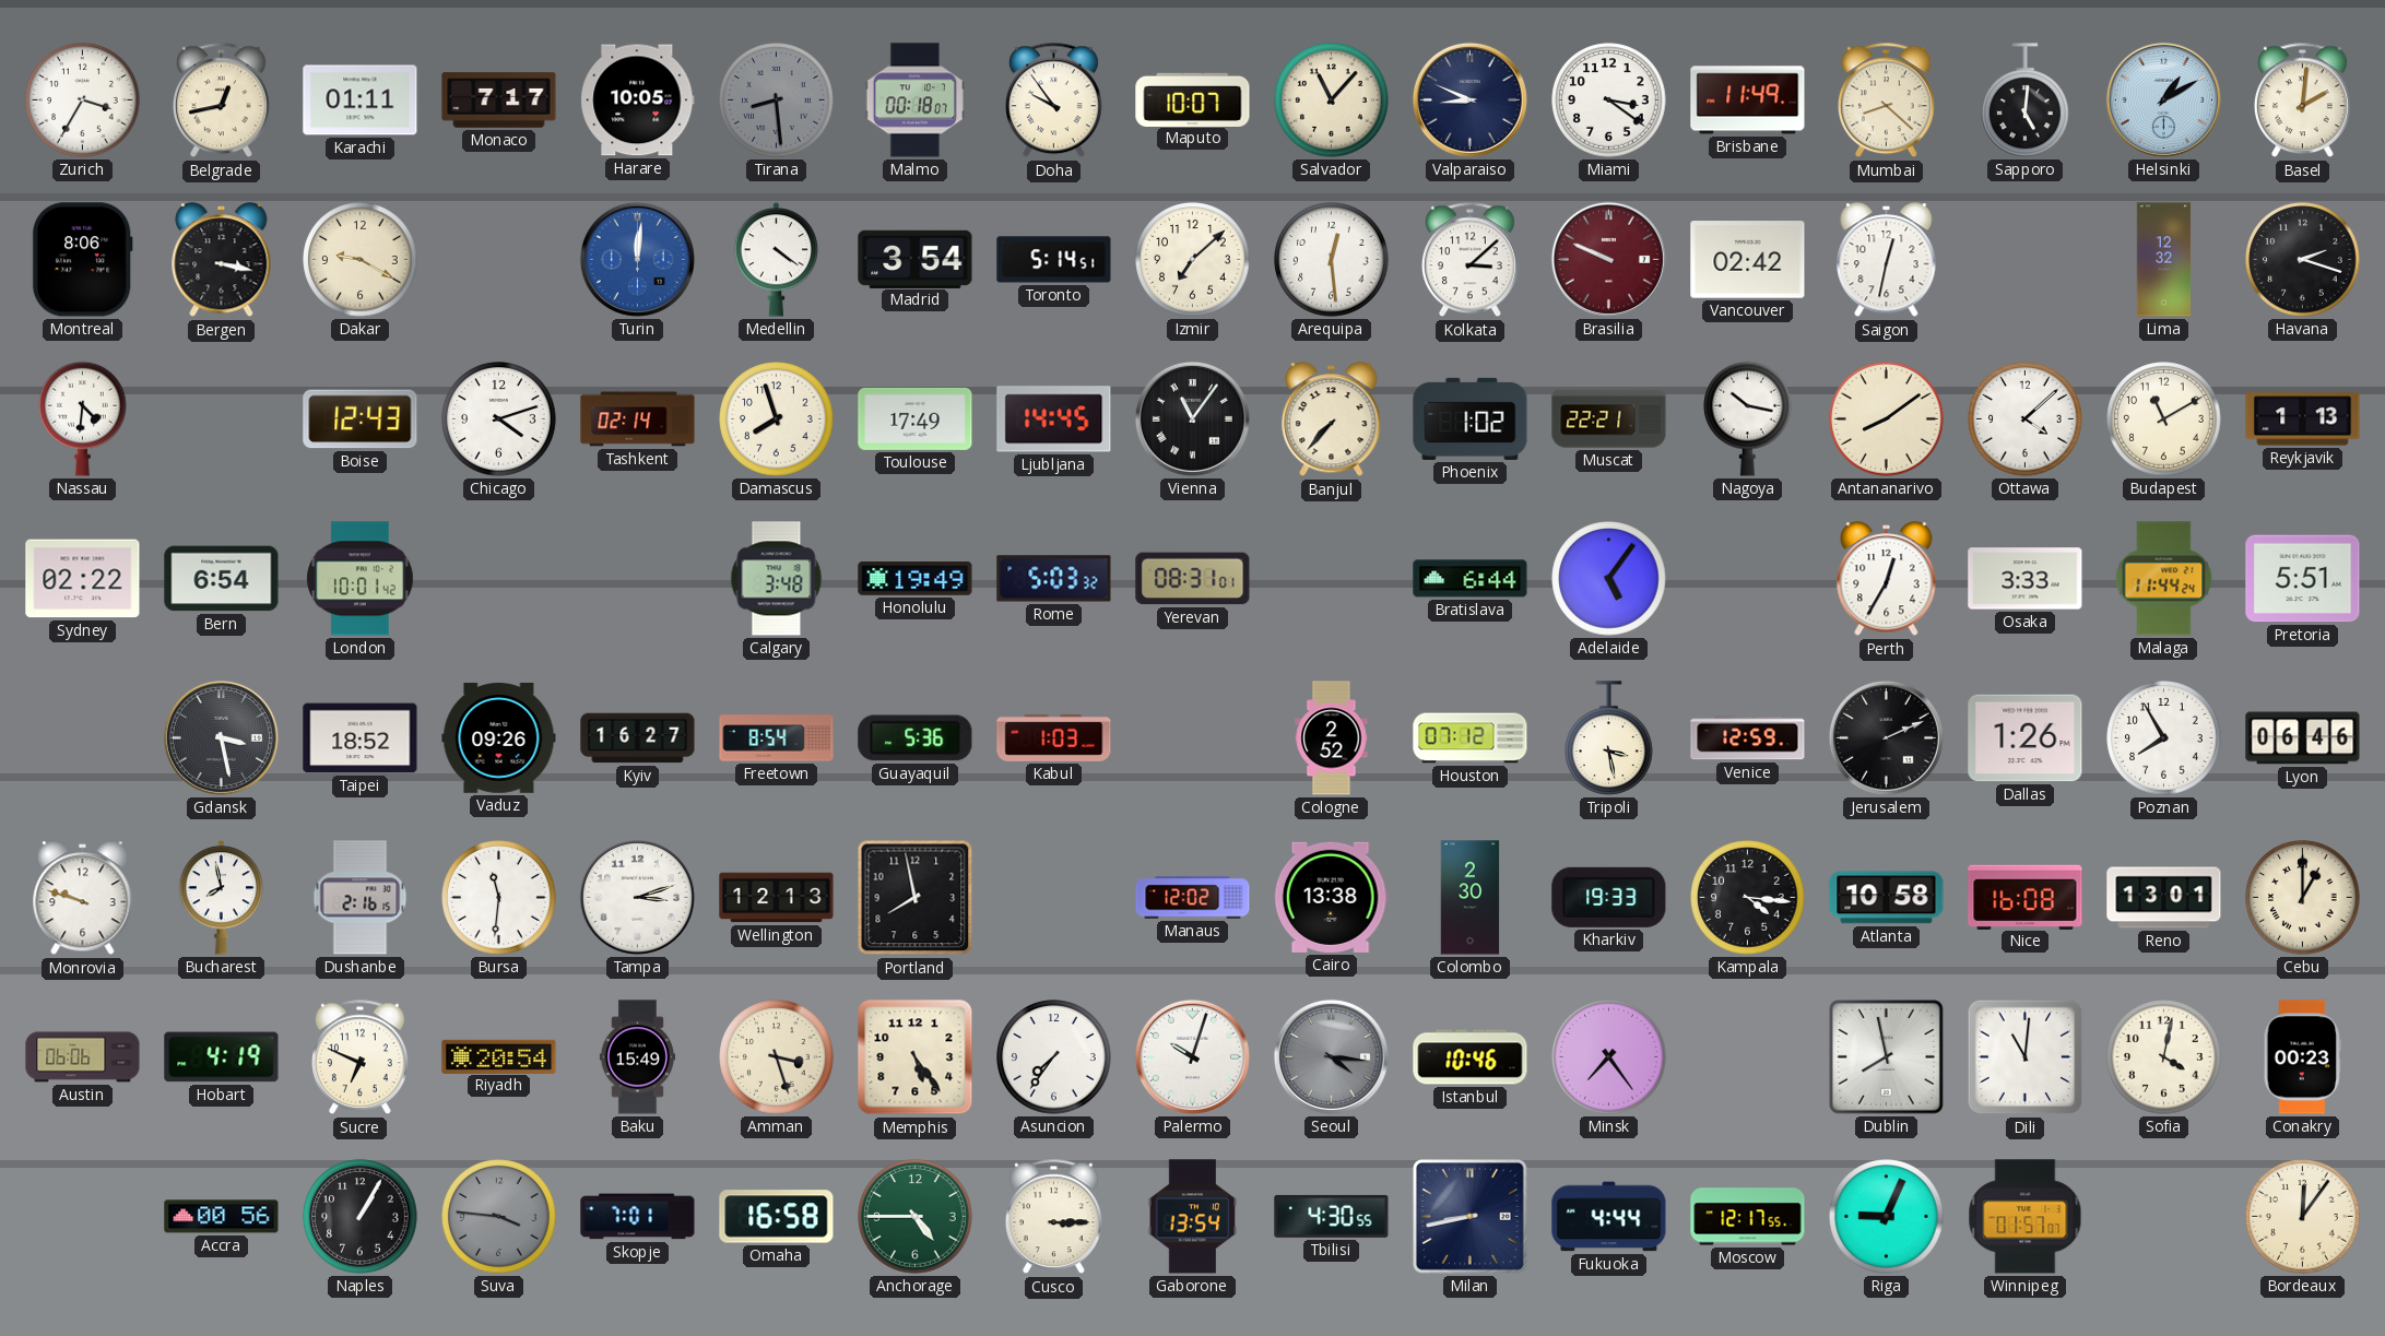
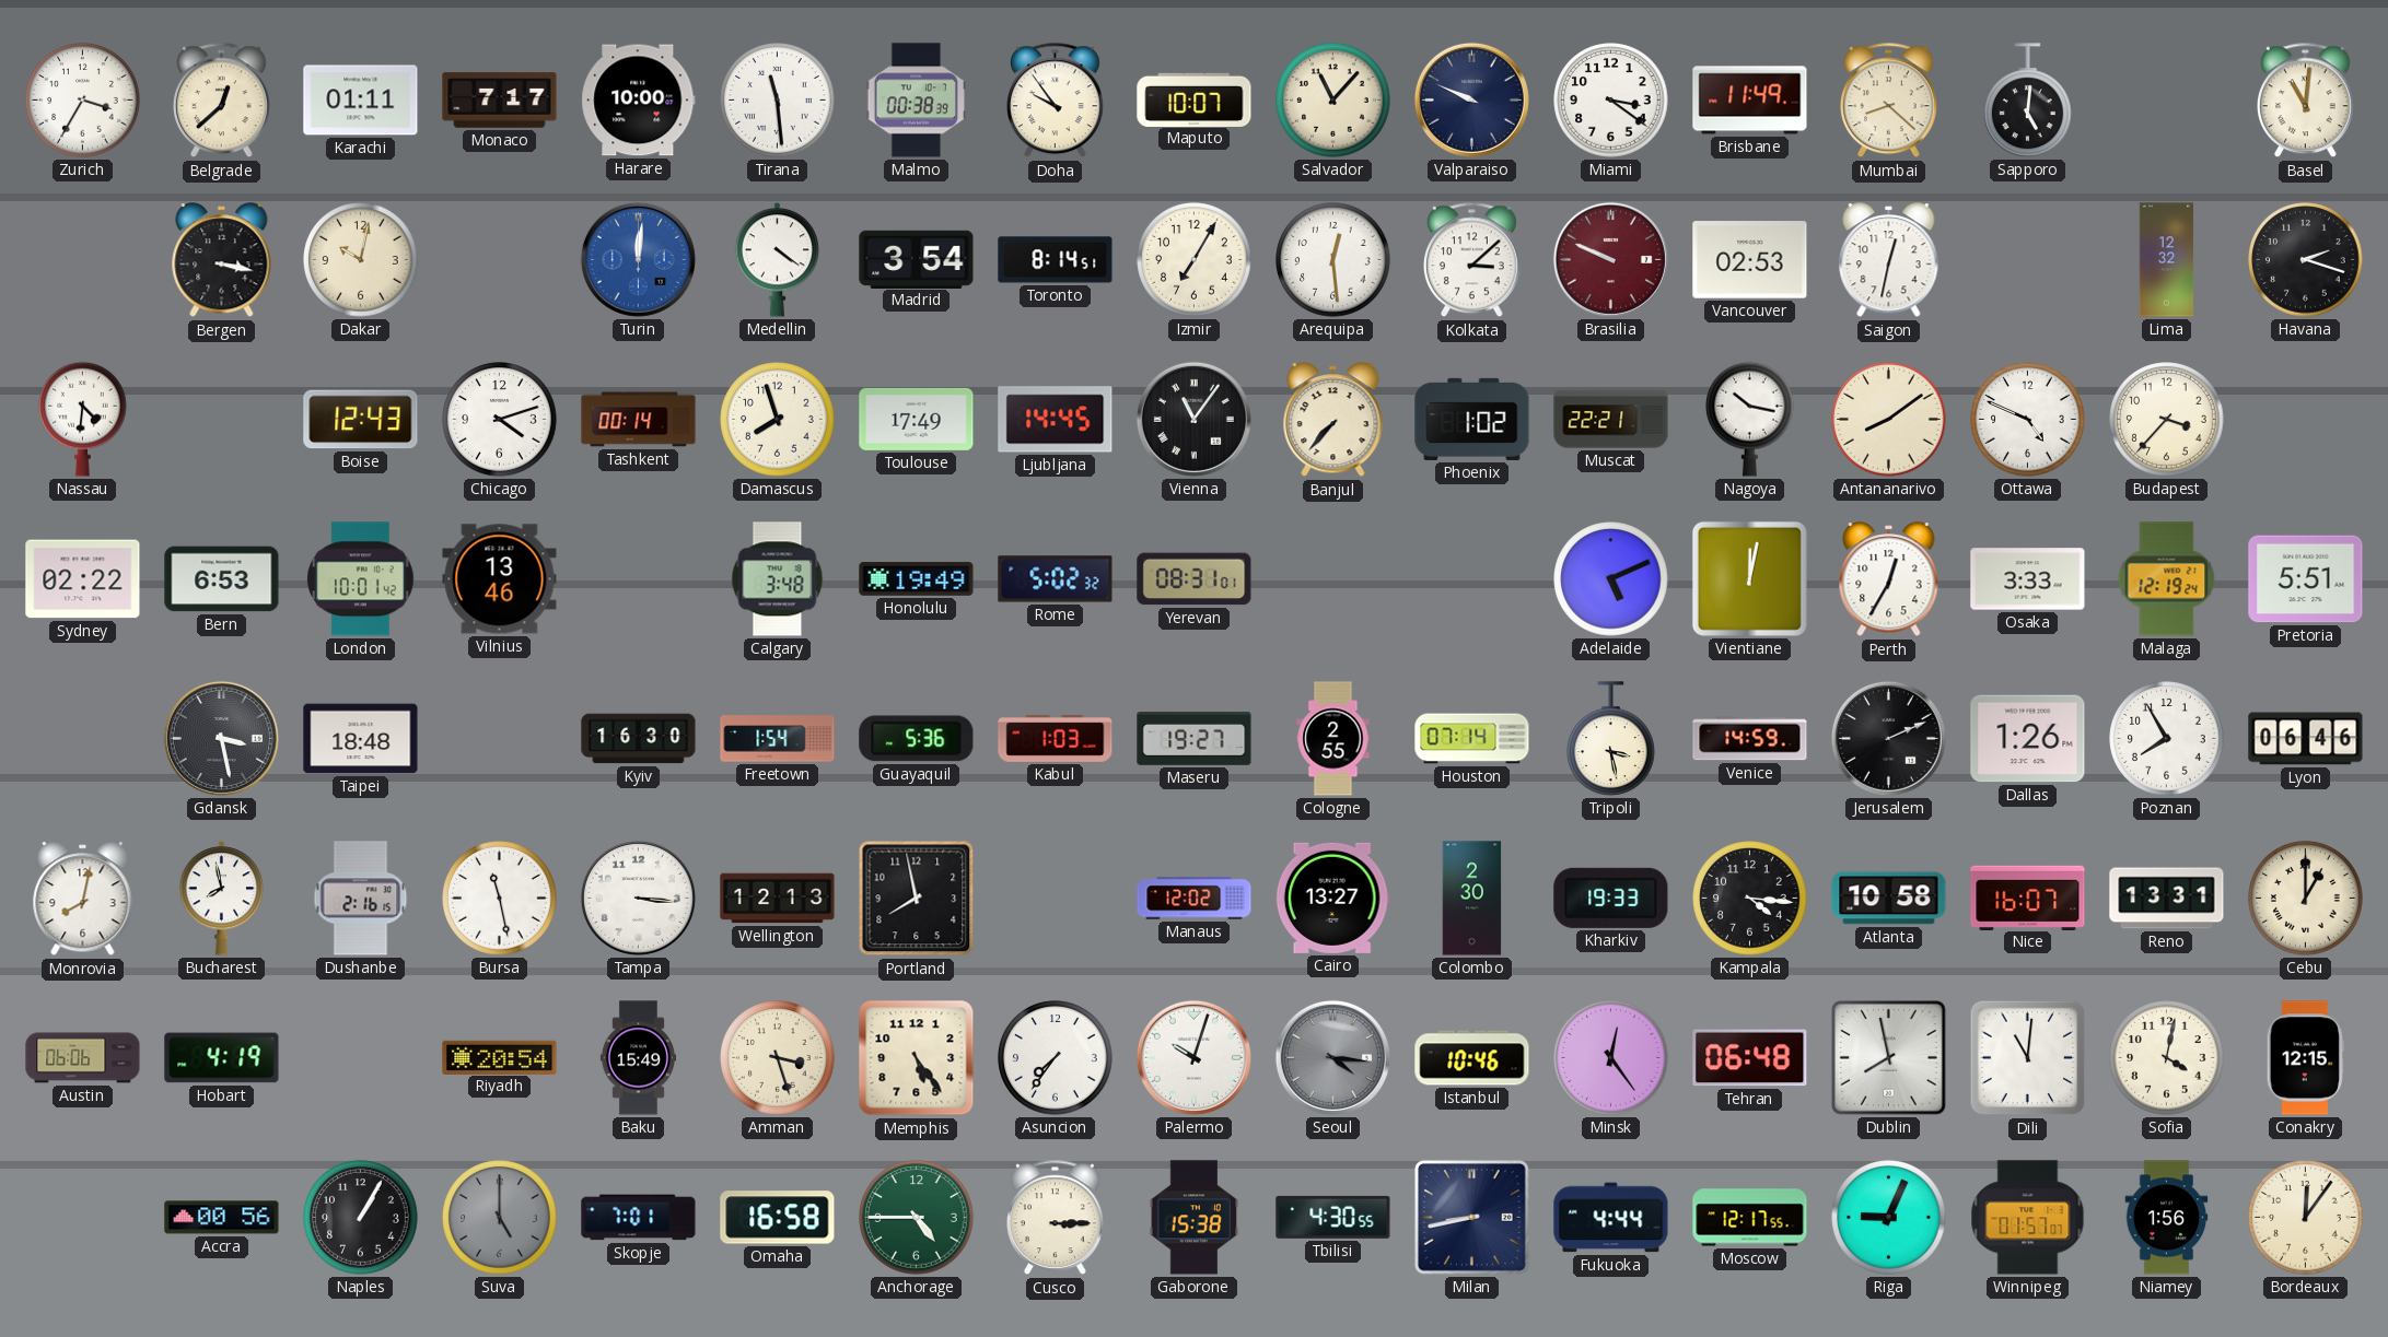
Belgrade: 12:43 -> 12:38 (221, 101)
Harare: 10:05 -> 10:00 (639, 101)
Tirana: 8:29 -> 11:29 (778, 101)
Tirana dial: grey -> white (778, 101)
Malmo: 00:18 -> 00:38 (916, 101)
Valparaiso: 8:49 -> 9:49 (1471, 99)
Helsinki: 1:10 -> none (2163, 99)
Basel: 2:01 -> 11:01 (2305, 101)
Montreal: 8:06 -> none (82, 260)
Dakar: 9:20 -> 10:02 (361, 260)
Toronto: 5:14 -> 8:14 (1056, 260)
Izmir: 7:08 -> 7:05 (1195, 260)
Vancouver: 02:42 -> 02:53 (1750, 260)
Tashkent: 02:14 -> 00:14 (639, 420)
Ottawa: 4:08 -> 4:49 (2028, 420)
Budapest: 11:10 -> 3:37 (2167, 420)
Reykjavik: 1:13 -> none (2303, 419)
Bern: 6:54 -> 6:53 (222, 579)
Vilnius: none -> 13:46 (500, 579)
Rome: 5:03 -> 5:02 (1056, 579)
Bratislava: 6:44 -> none (1471, 579)
Adelaide: 5:06 -> 5:11 (1611, 579)
Vientiane: none -> 12:02 (1749, 578)
Malaga: 11:44 -> 12:19 (2167, 579)
Taipei: 18:52 -> 18:48 (361, 739)
Vaduz: 09:26 -> none (499, 738)
Kyiv: 16:27 -> 16:30 (639, 739)
Freetown: 8:54 -> 1:54 (778, 739)
Maseru: none -> 19:27 (1195, 739)
Cologne: 2:52 -> 2:55 (1333, 739)
Houston: 07:12 -> 07:14 (1472, 739)
Venice: 12:59 -> 14:59 (1750, 739)
Monrovia: 9:48 -> 8:02 (83, 899)
Bursa: 11:31 -> 11:28 (500, 899)
Tampa: 3:12 -> 3:16 (638, 898)
Cairo: 13:38 -> 13:27 (1332, 898)
Nice: 16:08 -> 16:07 (2028, 898)
Reno: 13:01 -> 13:31 (2167, 899)
Sucre: 6:49 -> none (359, 1057)
Minsk: 7:24 -> 12:24 (1611, 1058)
Tehran: none -> 06:48 (1750, 1058)
Conakry: 00:23 -> 12:15 (2305, 1058)
Suva: 3:46 -> 5:00 (500, 1218)
Gaborone: 13:54 -> 15:38 (1195, 1218)
Niamey: none -> 1:56 (2167, 1218)
